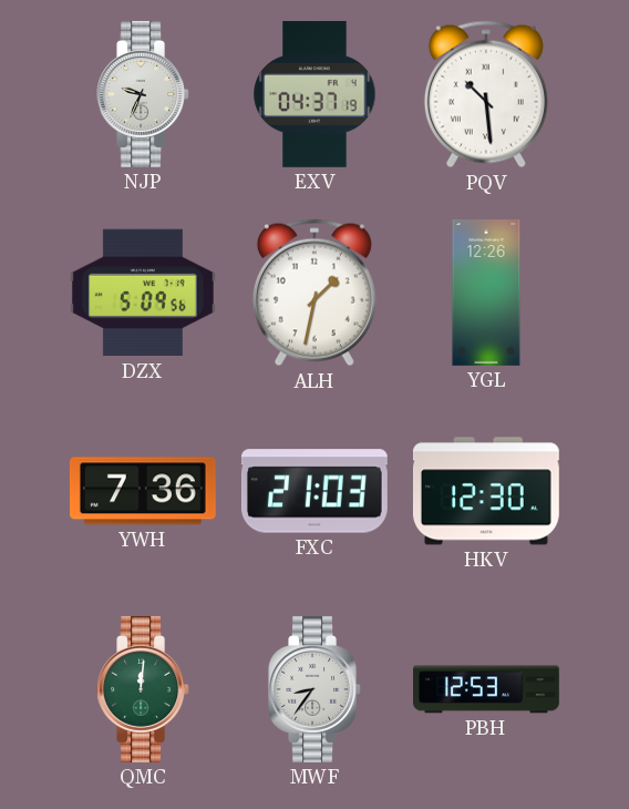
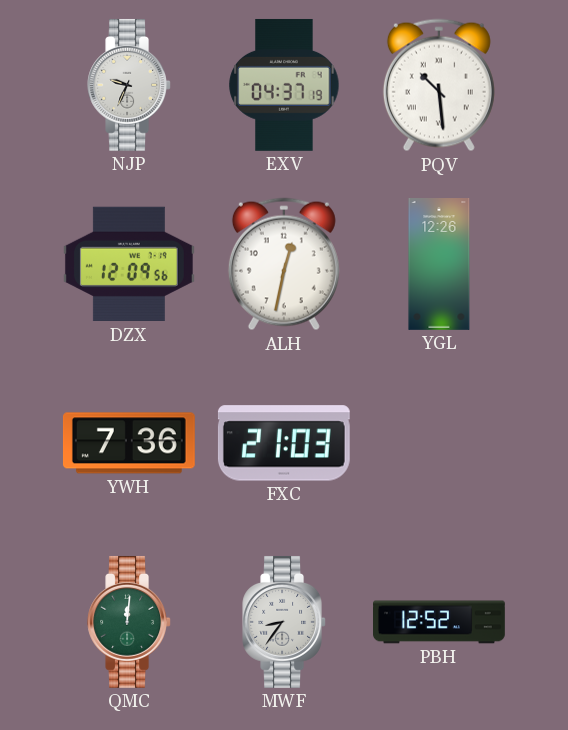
DZX: 5:09 -> 12:09 (129, 264)
ALH: 1:32 -> 12:32 (284, 264)
HKV: 12:30 -> none (486, 491)
PBH: 12:53 -> 12:52 (440, 622)
